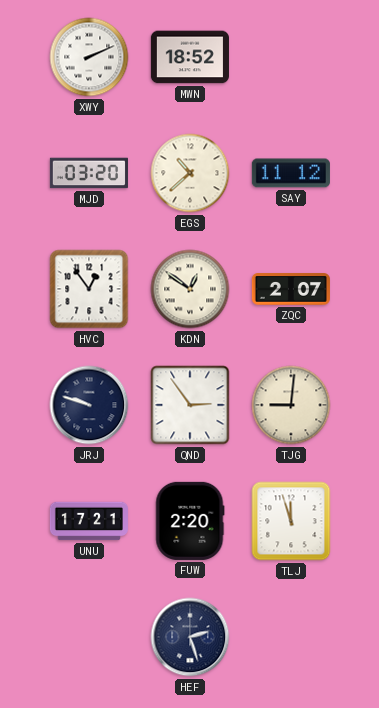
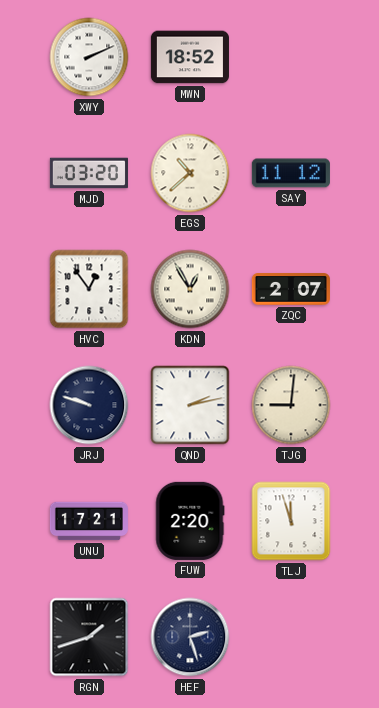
KDN: 12:51 -> 12:55 (190, 289)
QND: 2:54 -> 2:13 (190, 405)
RGN: none -> 1:42 (89, 637)
